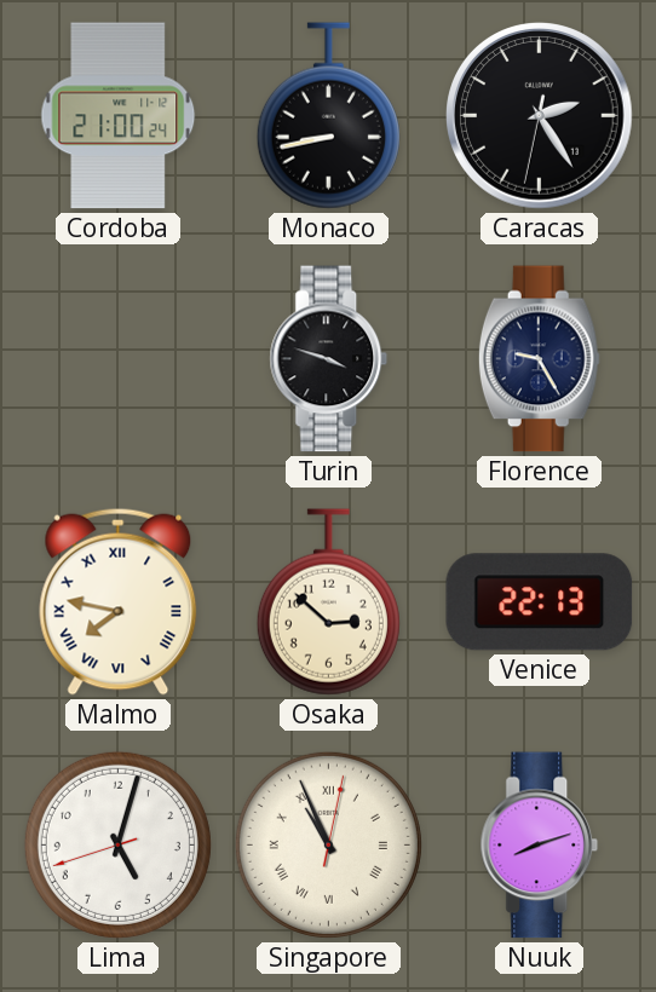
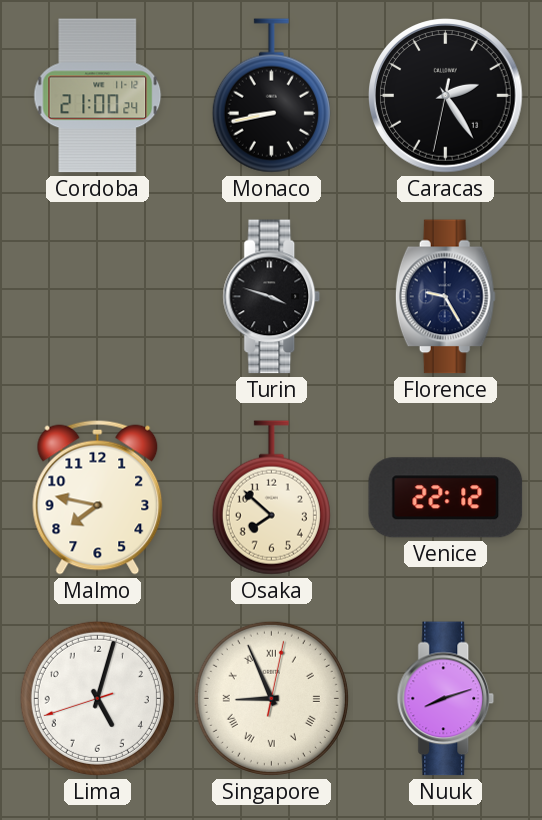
Malmo numerals: Roman -> Arabic (98, 497)
Osaka: 2:52 -> 7:52 (271, 498)
Venice: 22:13 -> 22:12 (446, 498)
Singapore: 10:56 -> 8:56 (271, 698)
